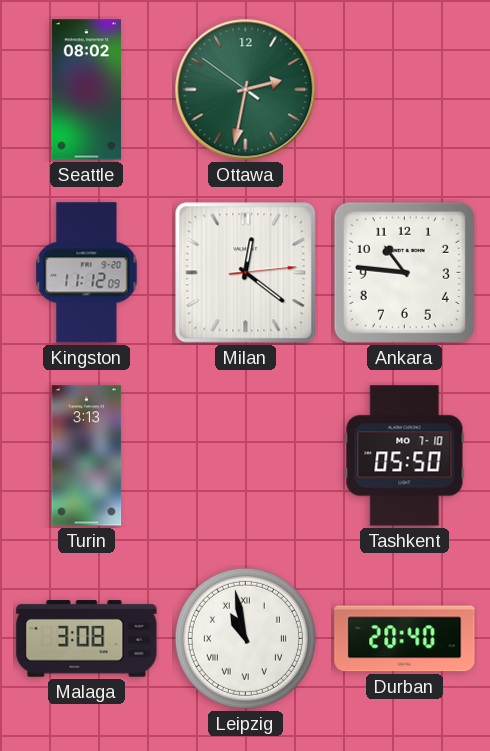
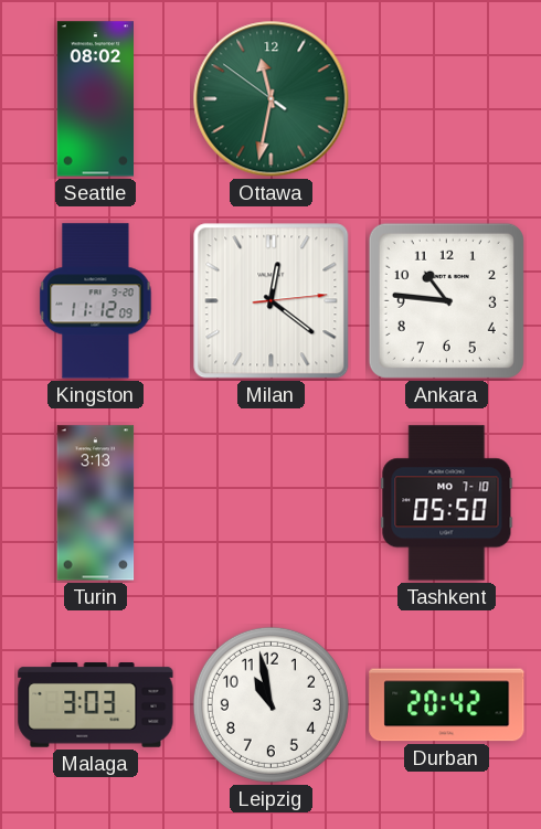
Ottawa: 2:31 -> 11:31 (272, 99)
Malaga: 3:08 -> 3:03 (96, 705)
Leipzig numerals: Roman -> Arabic (270, 704)
Durban: 20:40 -> 20:42 (447, 705)
